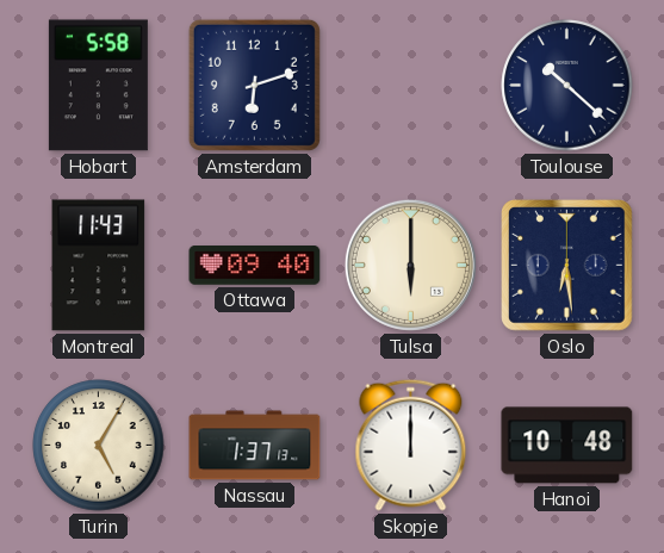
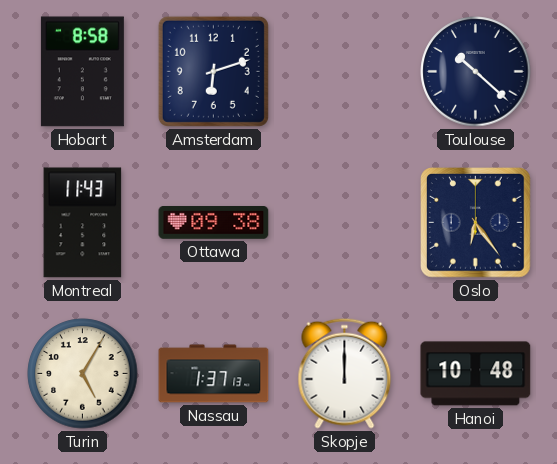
Hobart: 5:58 -> 8:58 (82, 72)
Ottawa: 09:40 -> 09:38 (214, 223)
Tulsa: 6:00 -> none (410, 265)
Oslo: 6:29 -> 6:24 (476, 223)
